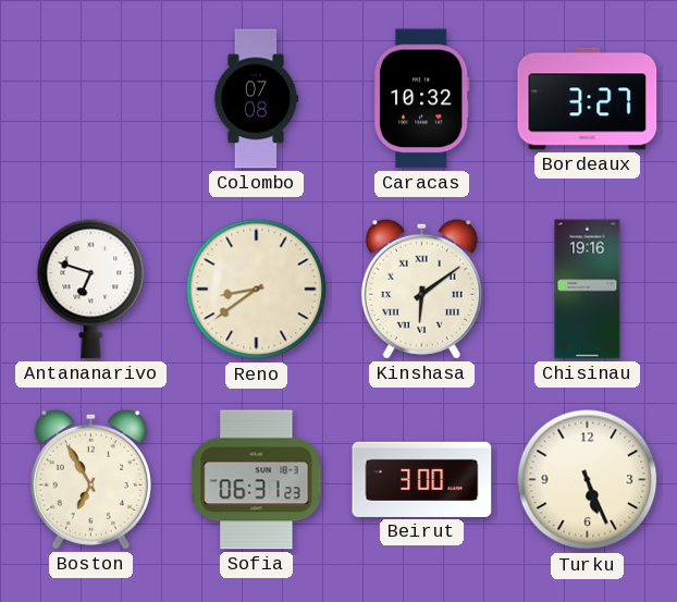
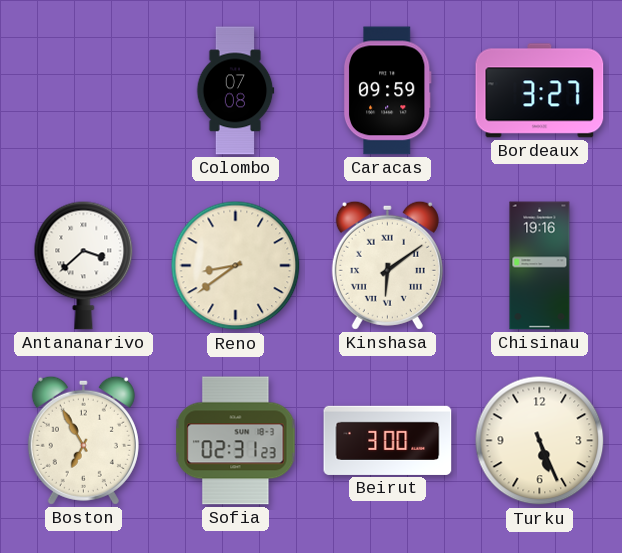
Caracas: 10:32 -> 09:59 (387, 91)
Antananarivo: 6:48 -> 3:38 (84, 265)
Sofia: 06:31 -> 02:31 (236, 441)
